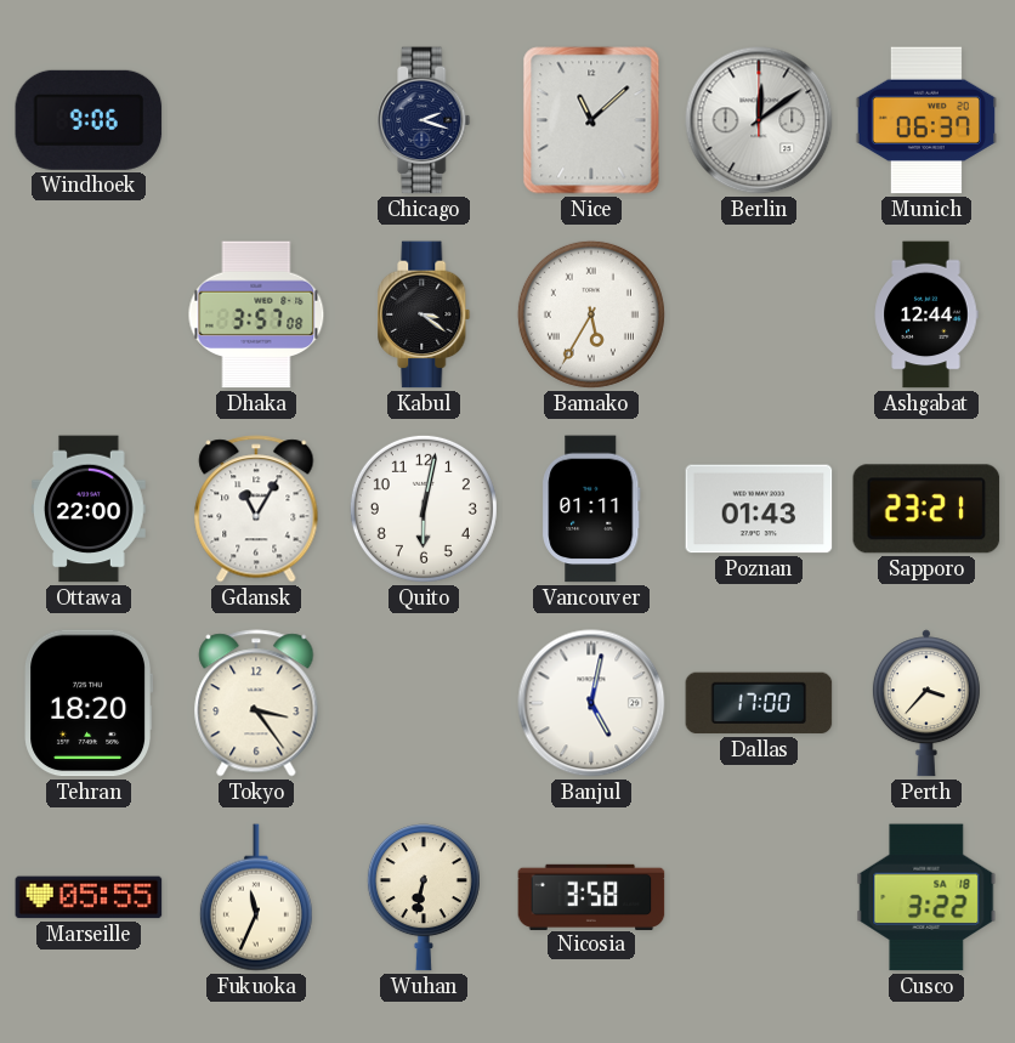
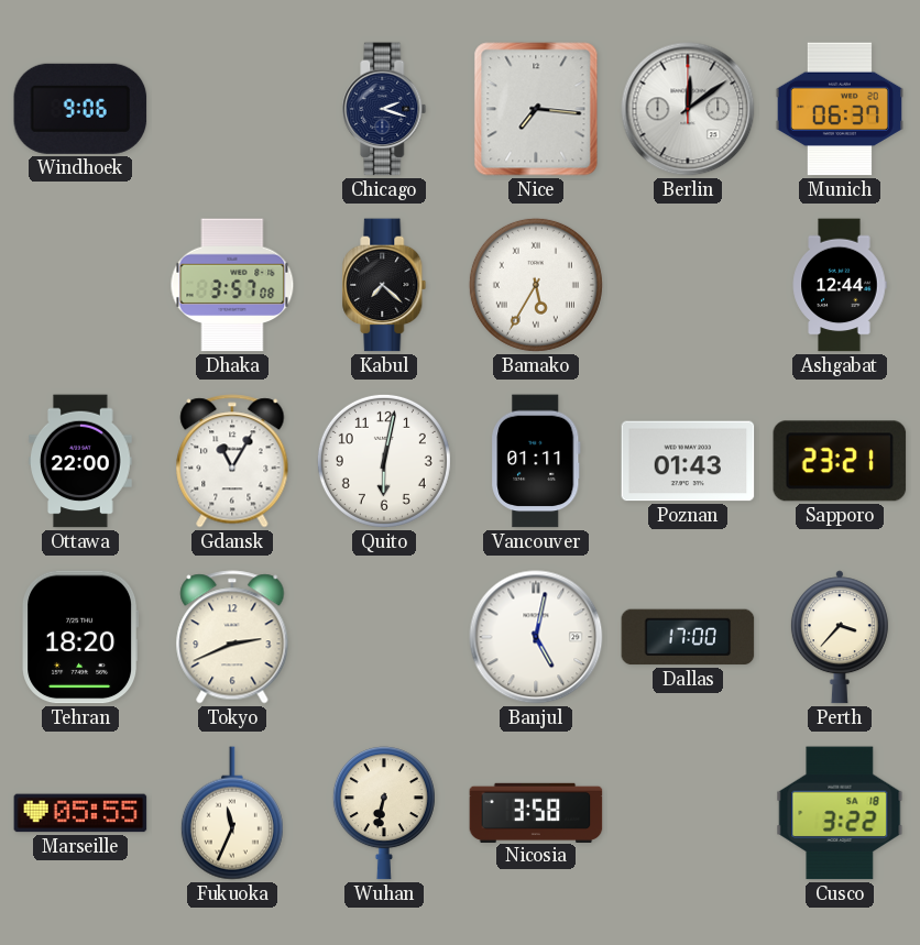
Nice: 11:08 -> 7:16 (536, 109)
Kabul: 3:21 -> 7:22 (384, 285)
Tokyo: 3:24 -> 2:41 (232, 637)
